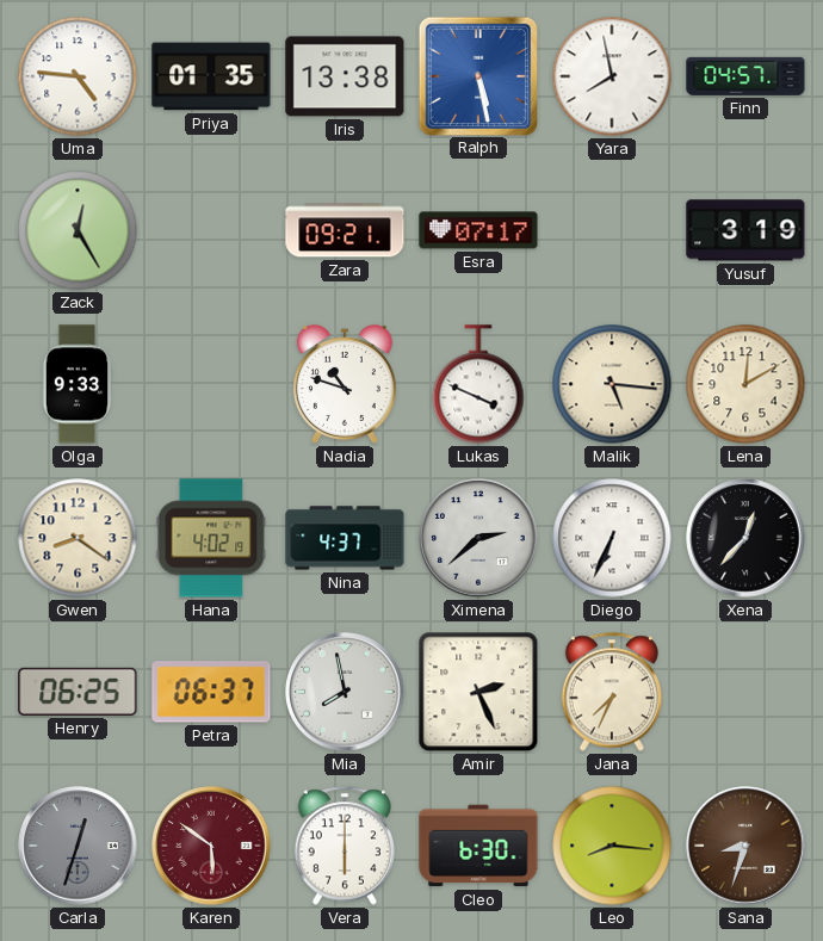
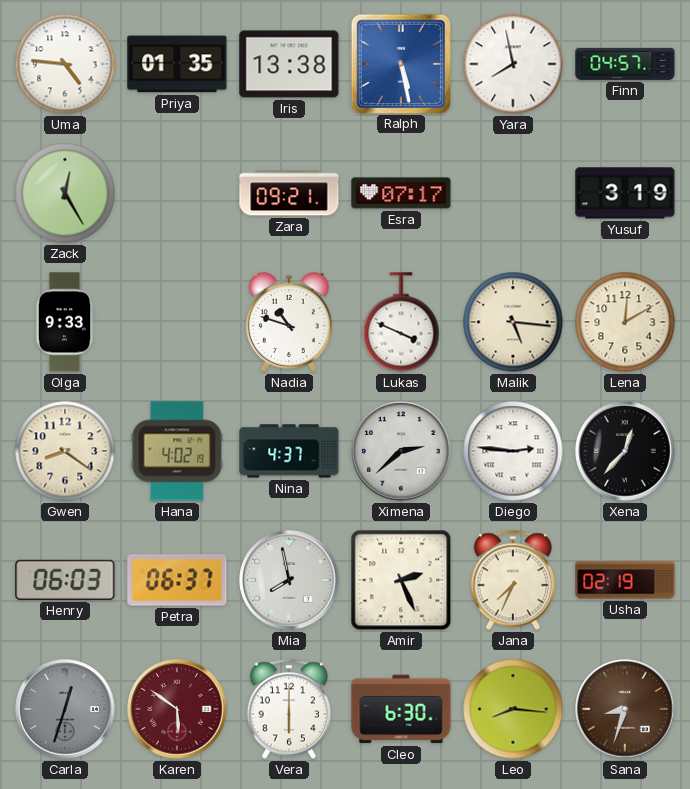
Diego: 6:34 -> 2:46 (513, 451)
Henry: 06:25 -> 06:03 (65, 580)
Usha: none -> 02:19 (625, 580)
